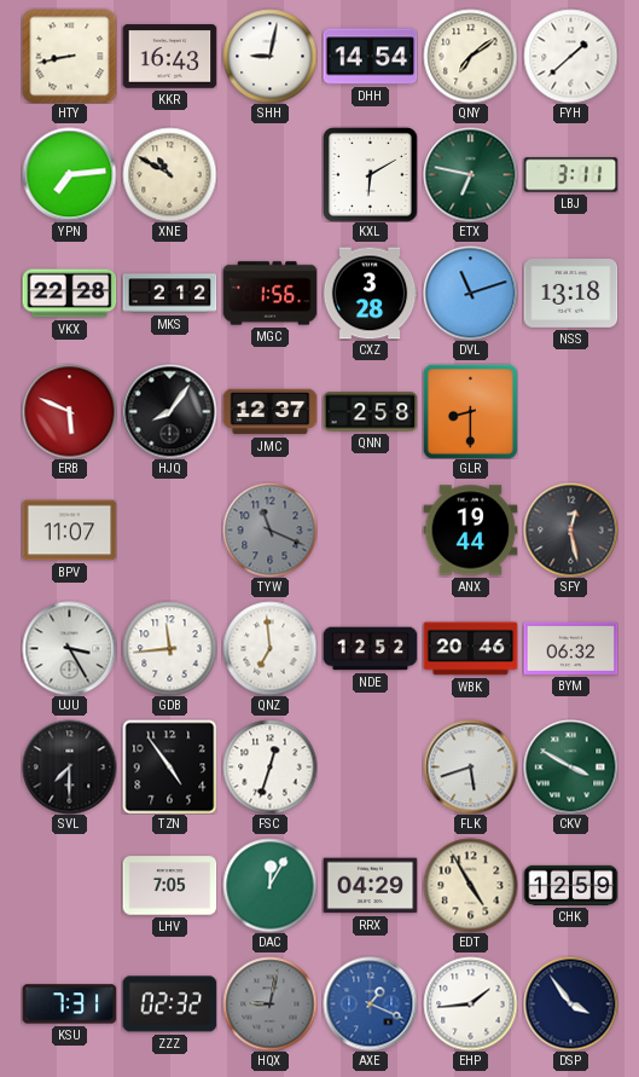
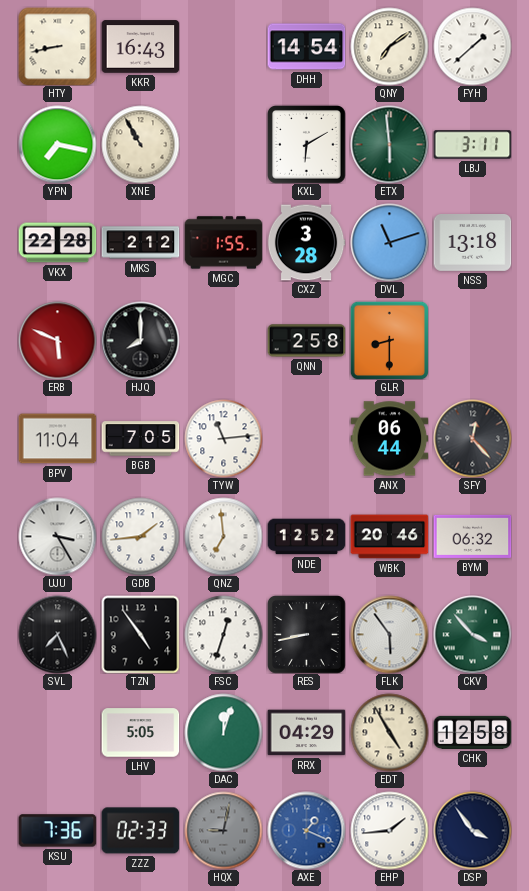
SHH: 9:02 -> none (269, 56)
YPN: 7:14 -> 7:17 (57, 144)
XNE: 10:50 -> 10:55 (140, 144)
ETX: 6:47 -> 5:59 (389, 144)
MGC: 1:56 -> 1:55 (223, 243)
HJQ: 8:06 -> 8:00 (140, 340)
JMC: 12:37 -> none (269, 412)
BPV: 11:07 -> 11:04 (57, 439)
BGB: none -> 7:05 (140, 439)
TYW: 11:19 -> 11:14 (223, 438)
TYW dial: grey -> white (223, 438)
ANX: 19:44 -> 06:44 (389, 439)
SFY: 12:28 -> 12:23 (472, 438)
GDB: 11:44 -> 1:44 (140, 536)
SVL: 7:30 -> 7:26 (57, 634)
RES: none -> 8:43 (306, 634)
FLK: 5:42 -> 5:54 (389, 634)
CKV: 3:50 -> 3:53 (472, 634)
LHV: 7:05 -> 5:05 (140, 733)
DAC: 12:05 -> 12:03 (223, 732)
CHK: 12:59 -> 12:58 (472, 732)
KSU: 7:31 -> 7:36 (57, 831)
ZZZ: 02:32 -> 02:33 (140, 831)
